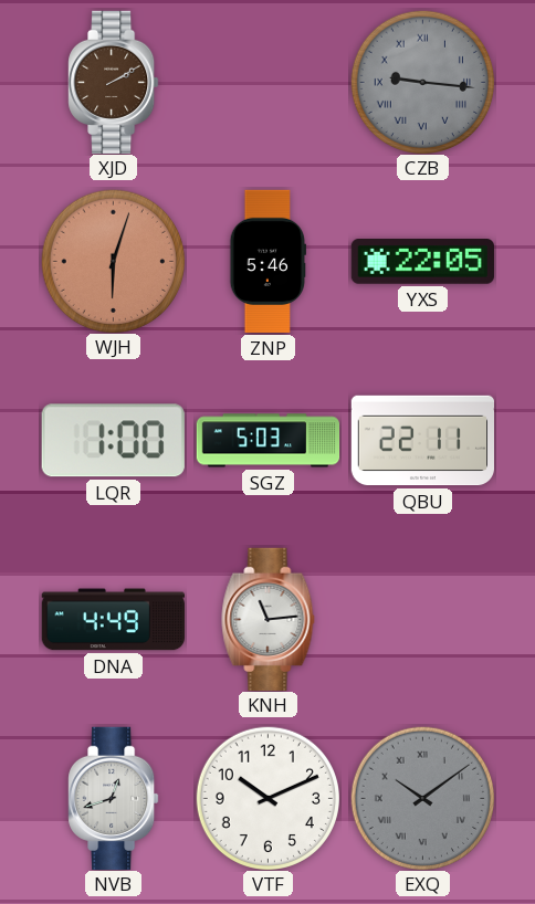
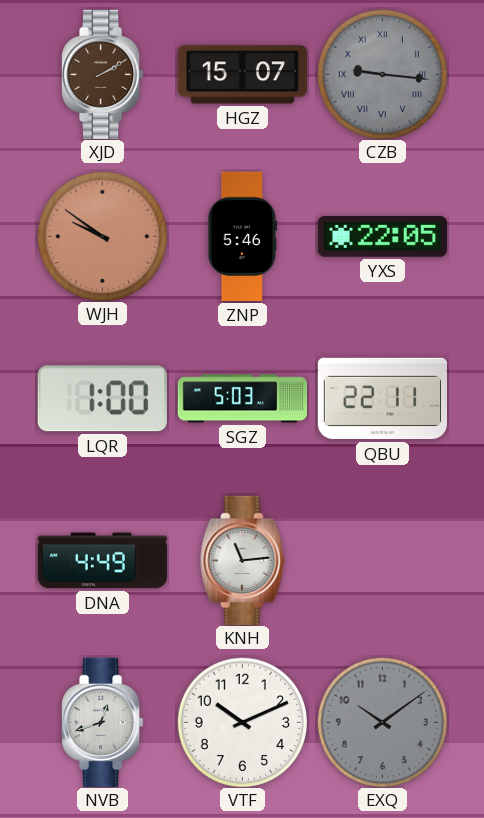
HGZ: none -> 15:07 (242, 75)
WJH: 6:03 -> 9:51 (102, 236)
EXQ numerals: Roman -> Arabic (382, 722)
